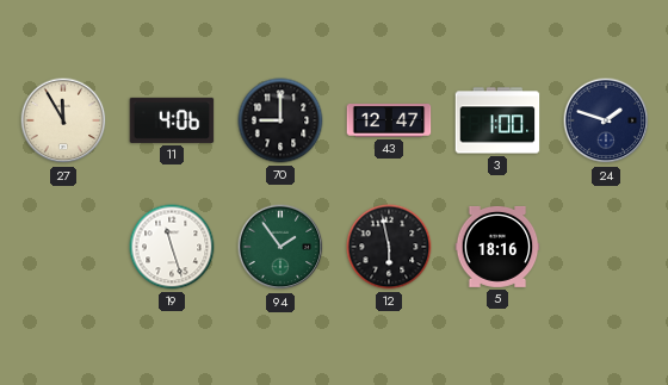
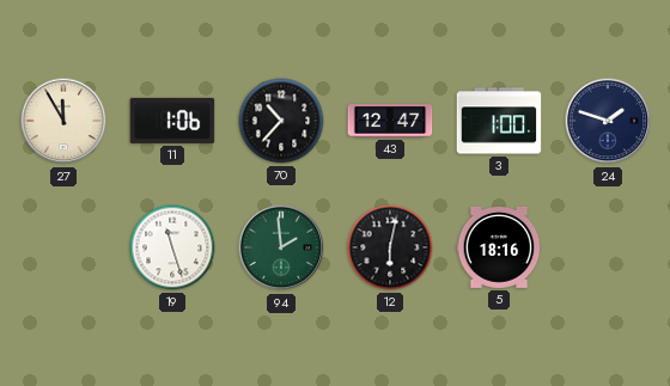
11: 4:06 -> 1:06 (172, 121)
70: 9:00 -> 10:37 (281, 121)
94: 1:54 -> 1:59 (281, 247)
12: 5:58 -> 6:02 (390, 247)
